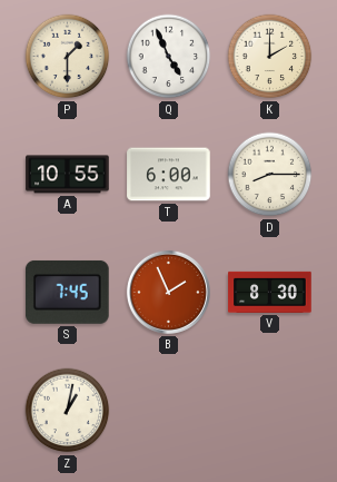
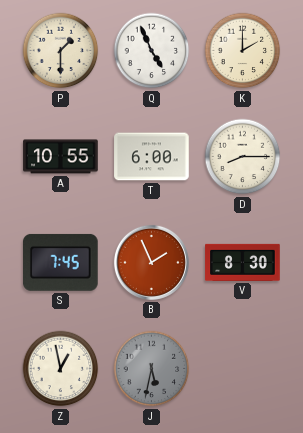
Z: 1:02 -> 12:58 (61, 369)
J: none -> 5:32 (152, 369)
